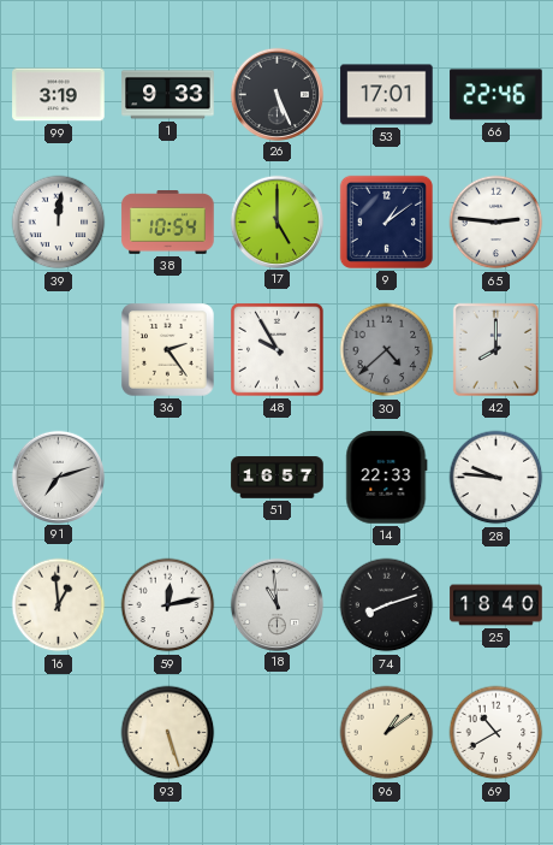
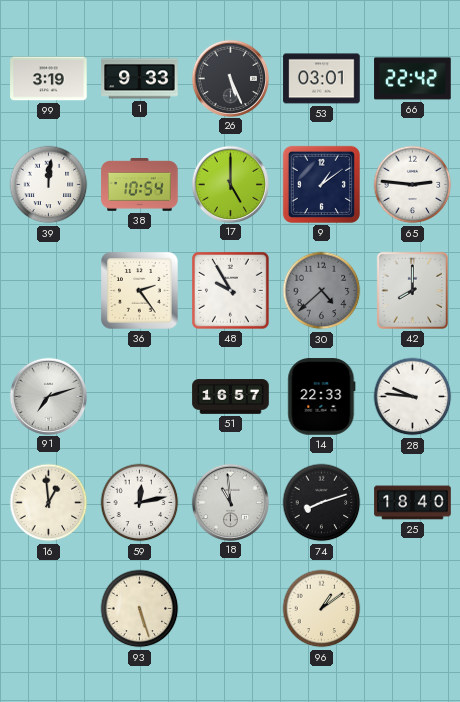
53: 17:01 -> 03:01 (322, 79)
66: 22:46 -> 22:42 (413, 79)
69: 10:40 -> none (496, 733)
